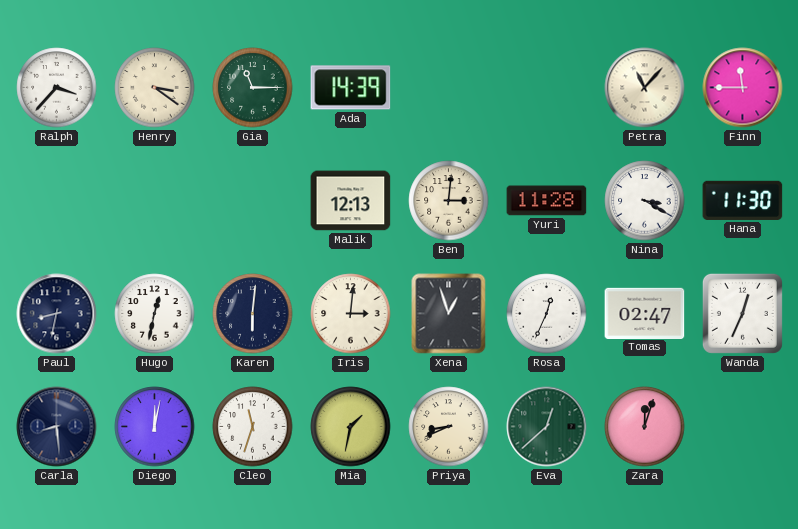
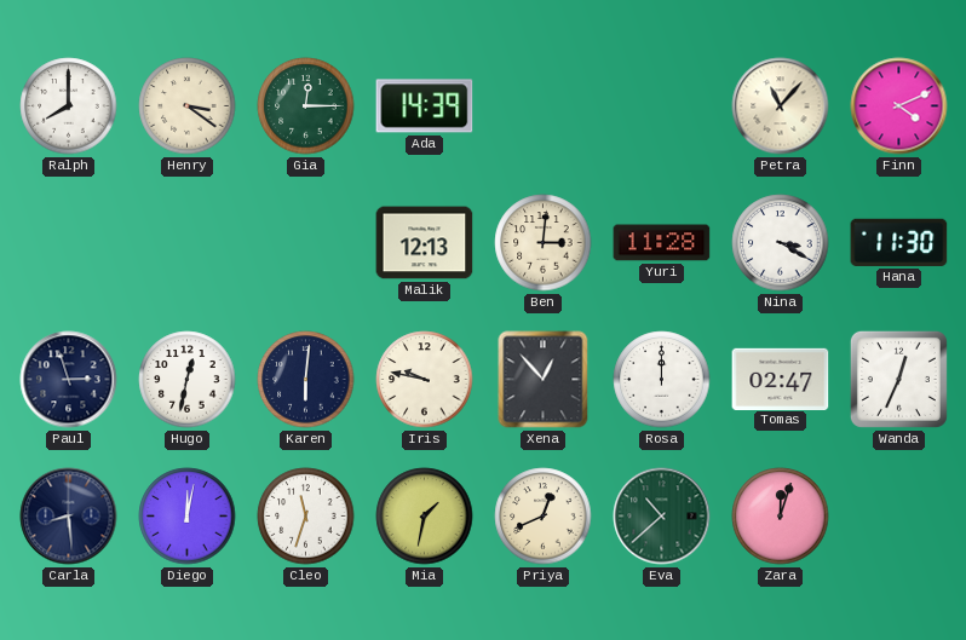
Ralph: 3:37 -> 8:00 (69, 106)
Gia: 11:15 -> 12:15 (306, 106)
Finn: 11:45 -> 4:11 (899, 106)
Paul: 8:32 -> 2:57 (69, 380)
Iris: 3:01 -> 9:47 (425, 380)
Xena: 12:57 -> 12:53 (544, 380)
Rosa: 12:34 -> 12:00 (662, 380)
Priya: 8:41 -> 12:41 (544, 517)
Eva: 12:38 -> 10:38 (662, 517)
